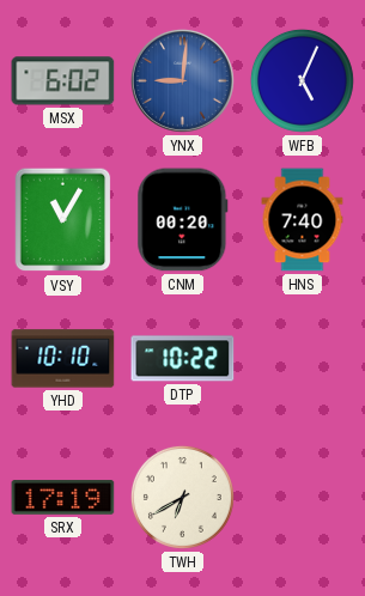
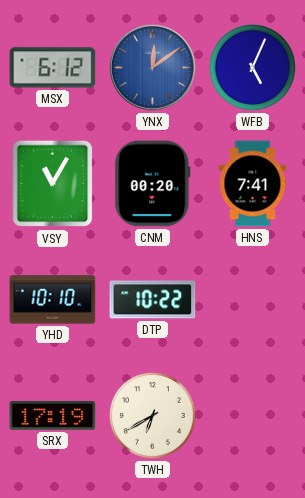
MSX: 6:02 -> 6:12 (53, 68)
YNX: 9:01 -> 12:09 (152, 67)
HNS: 7:40 -> 7:41 (253, 184)
